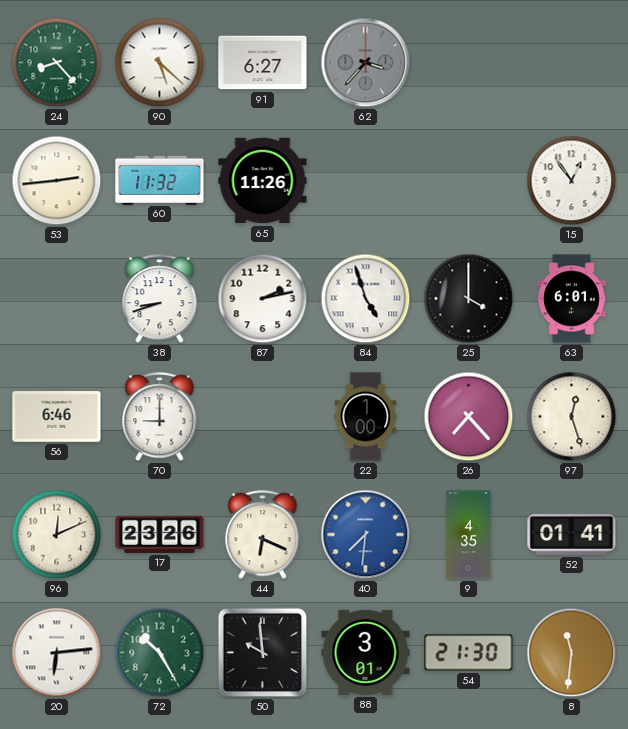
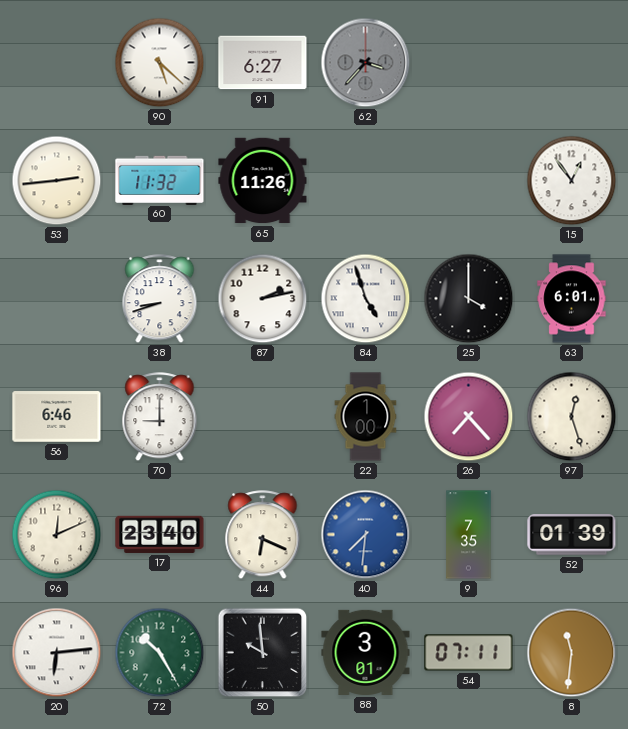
24: 8:23 -> none (57, 63)
17: 23:26 -> 23:40 (160, 534)
9: 4:35 -> 7:35 (469, 535)
52: 01:41 -> 01:39 (572, 535)
54: 21:30 -> 07:11 (469, 653)
